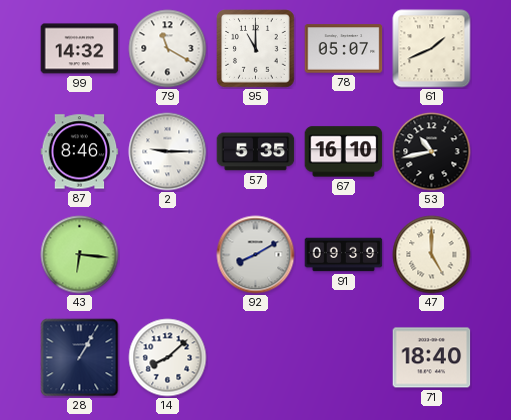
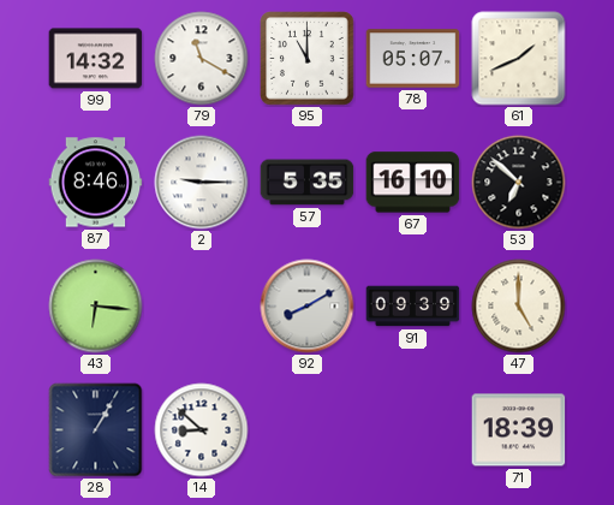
53: 10:43 -> 6:52 (519, 183)
14: 8:08 -> 8:52 (202, 430)
71: 18:40 -> 18:39 (519, 430)
